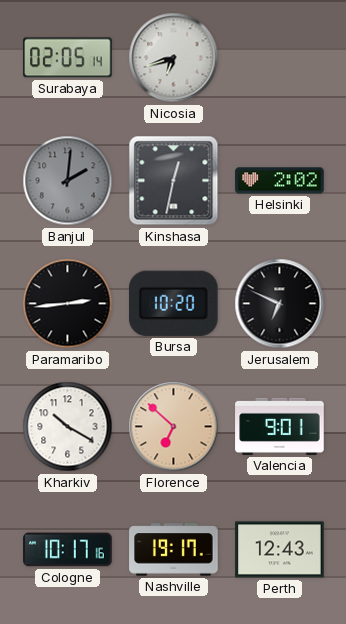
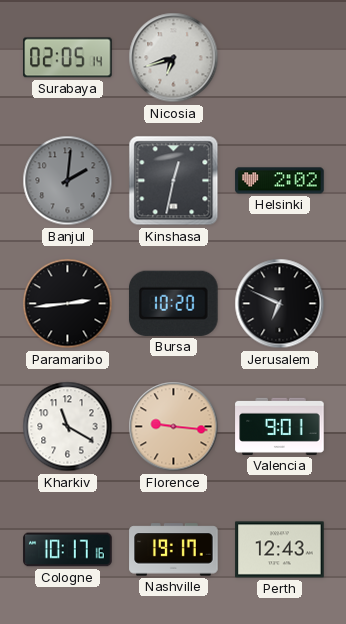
Kharkiv: 10:20 -> 11:20 (68, 427)
Florence: 6:52 -> 9:16 (174, 427)
